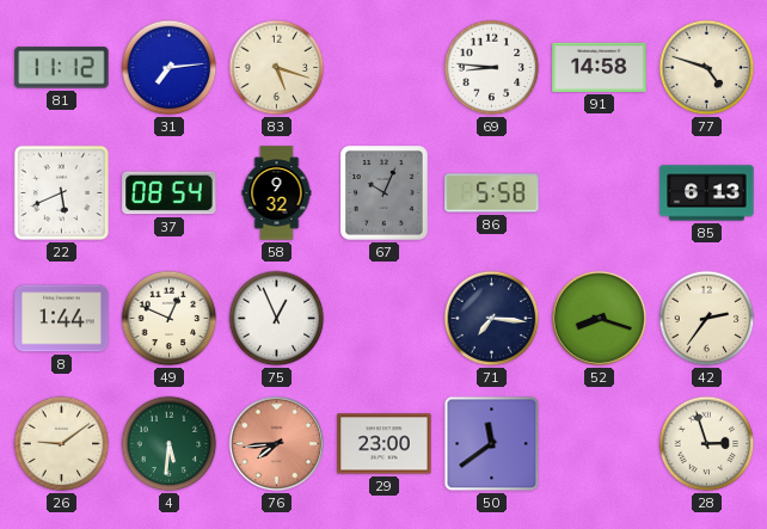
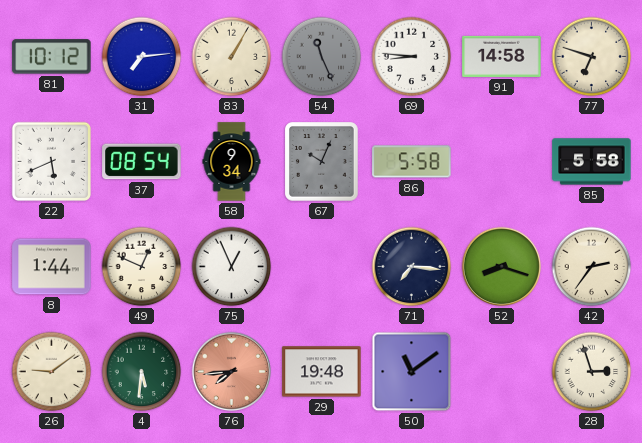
81: 11:12 -> 10:12 (52, 57)
83: 5:18 -> 1:05 (232, 57)
54: none -> 11:26 (322, 57)
77: 4:48 -> 6:48 (592, 57)
58: 9:32 -> 9:34 (232, 162)
85: 6:13 -> 5:58 (592, 162)
29: 23:00 -> 19:48 (322, 372)
50: 11:39 -> 11:09 (412, 372)
